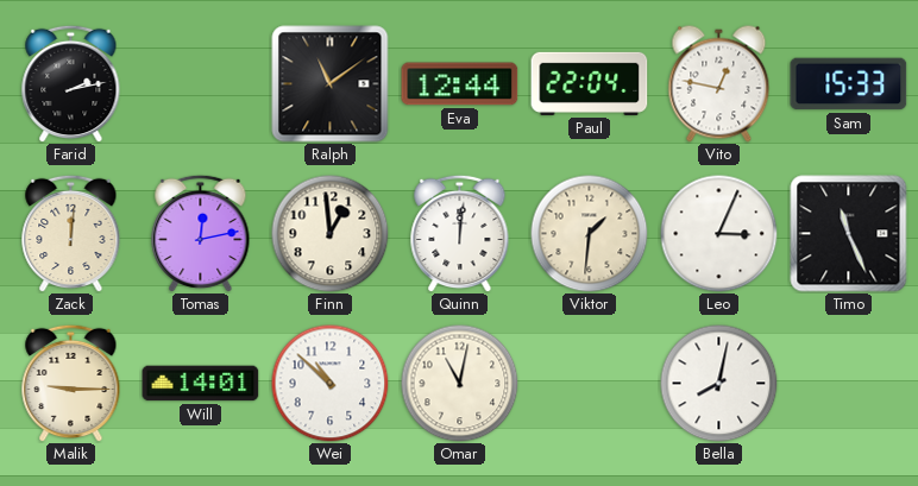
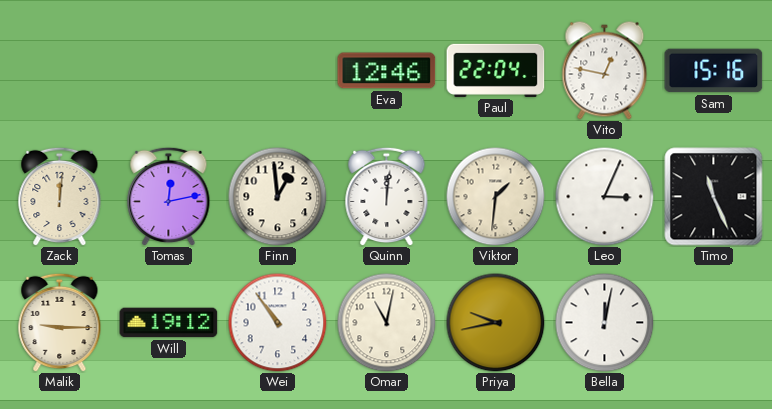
Farid: 2:13 -> none (71, 83)
Ralph: 11:09 -> none (331, 84)
Eva: 12:44 -> 12:46 (387, 71)
Sam: 15:33 -> 15:16 (714, 71)
Will: 14:01 -> 19:12 (169, 323)
Wei: 10:52 -> 10:54 (278, 323)
Priya: none -> 9:43 (496, 323)
Bella: 8:02 -> 12:02 (605, 323)
